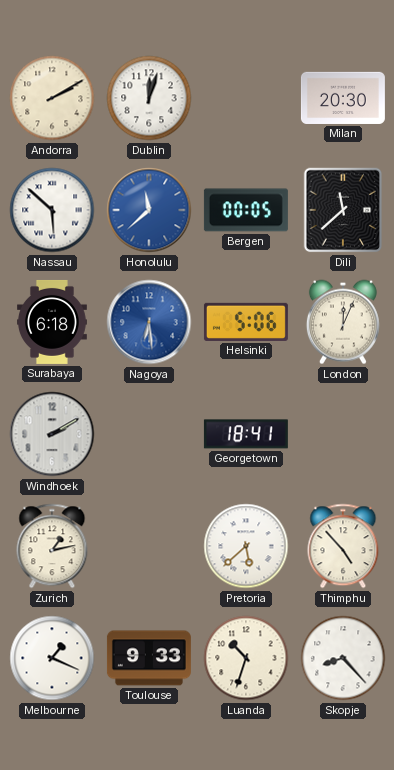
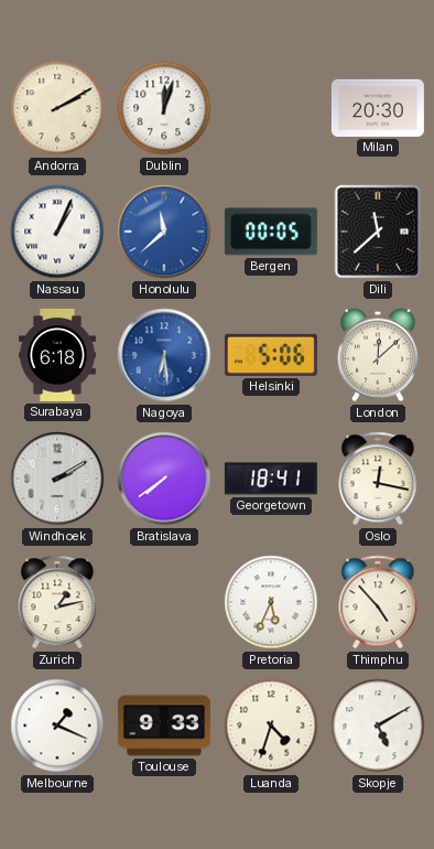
Nassau: 5:52 -> 1:04 (57, 232)
London: 12:04 -> 12:08 (378, 355)
Bratislava: none -> 7:39 (164, 479)
Oslo: none -> 12:17 (378, 479)
Pretoria: 5:38 -> 5:34 (271, 602)
Luanda: 10:33 -> 4:33 (271, 726)
Skopje: 8:23 -> 5:10 (378, 726)
